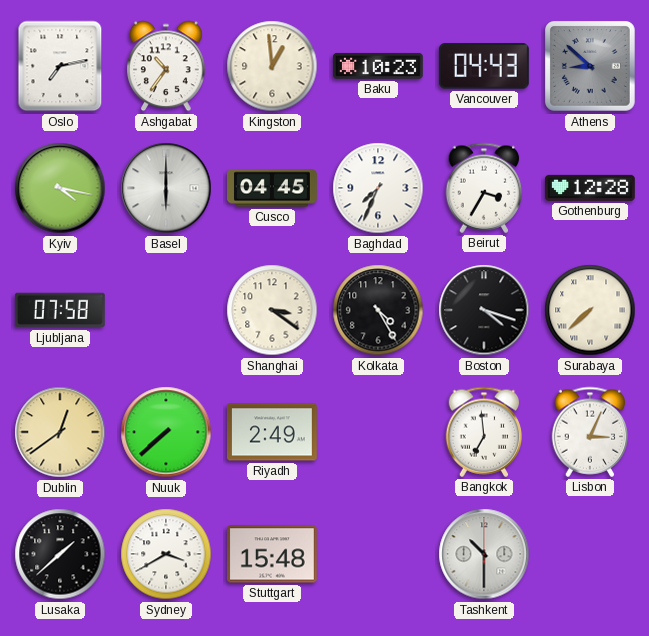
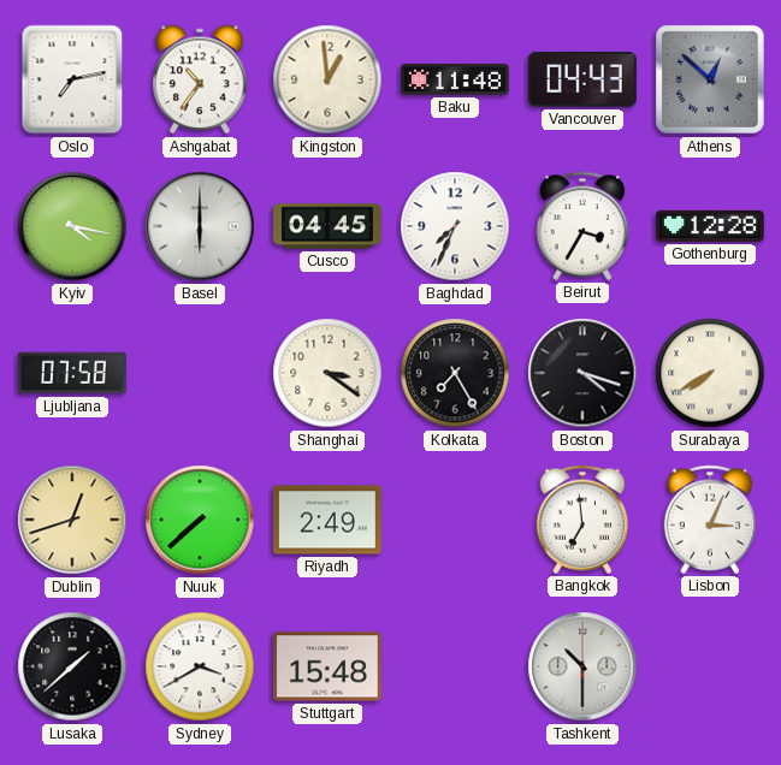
Baku: 10:23 -> 11:48 (455, 79)
Athens: 8:52 -> 12:52 (711, 81)
Kolkata: 4:25 -> 7:25 (455, 373)
Surabaya: 7:38 -> 7:40 (710, 373)
Dublin: 12:39 -> 12:42 (72, 520)
